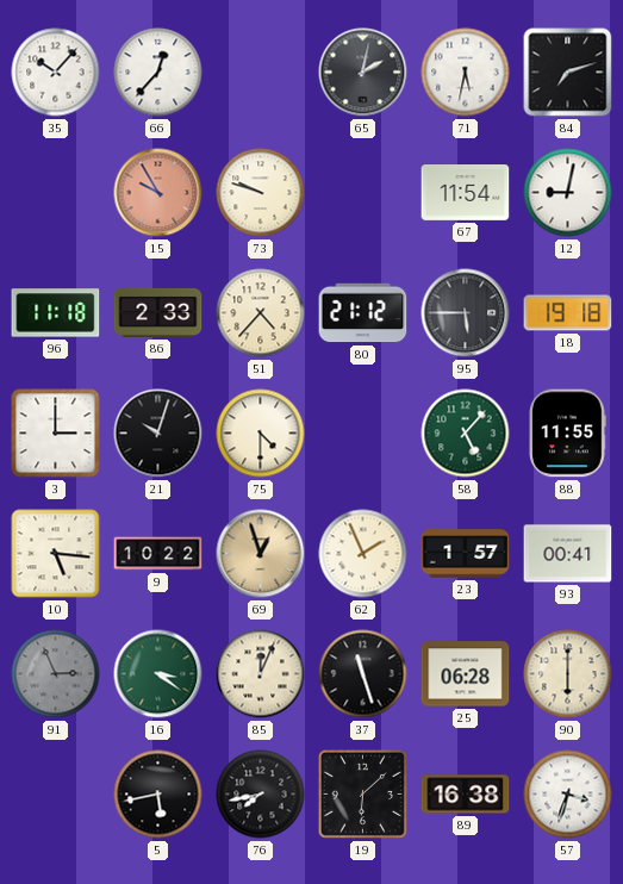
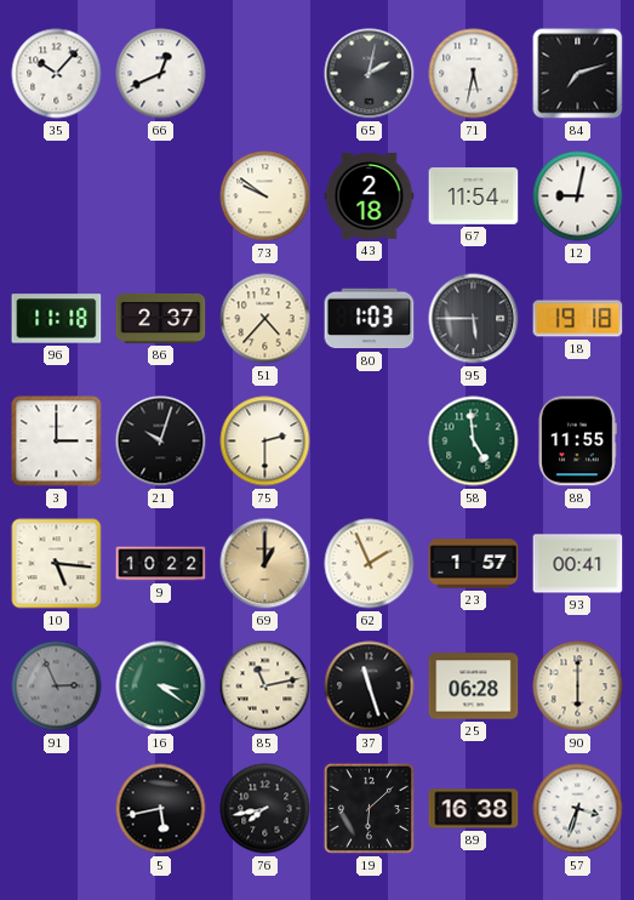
66: 12:37 -> 12:41 (161, 74)
15: 9:55 -> none (158, 193)
73: 9:48 -> 9:51 (265, 196)
43: none -> 2:18 (370, 195)
86: 2:33 -> 2:37 (161, 318)
80: 21:12 -> 1:03 (370, 319)
75: 4:30 -> 2:30 (265, 442)
58: 5:07 -> 4:59 (474, 442)
69: 12:57 -> 1:00 (265, 564)
85: 12:04 -> 11:13 (265, 687)
